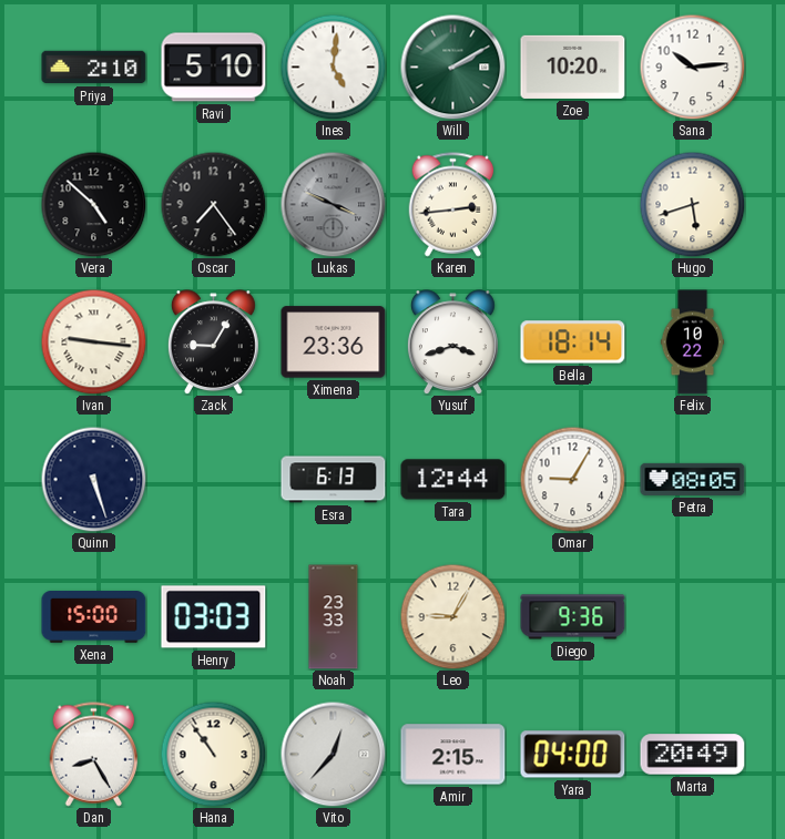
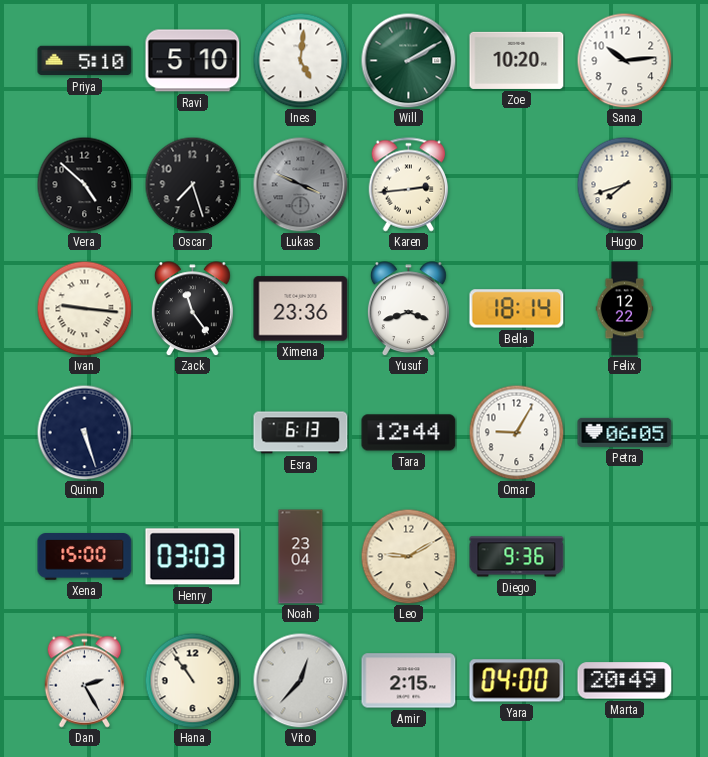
Priya: 2:10 -> 5:10 (85, 61)
Oscar: 7:24 -> 7:27 (192, 184)
Hugo: 5:42 -> 7:42 (624, 184)
Zack: 9:05 -> 11:24 (192, 309)
Felix: 10:22 -> 12:22 (625, 309)
Petra: 08:05 -> 06:05 (625, 432)
Noah: 23:33 -> 23:04 (301, 557)
Leo: 9:05 -> 9:10 (408, 556)
Dan: 8:25 -> 2:25 (85, 681)
